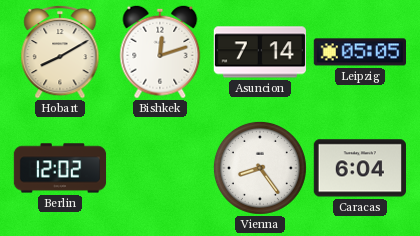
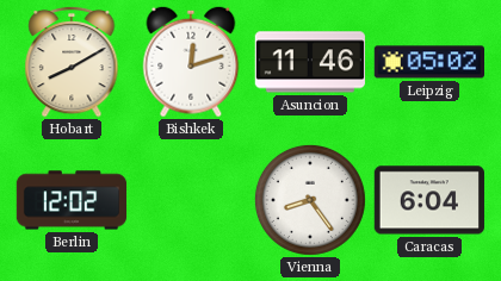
Asuncion: 7:14 -> 11:46 (310, 62)
Leipzig: 05:05 -> 05:02 (428, 62)
